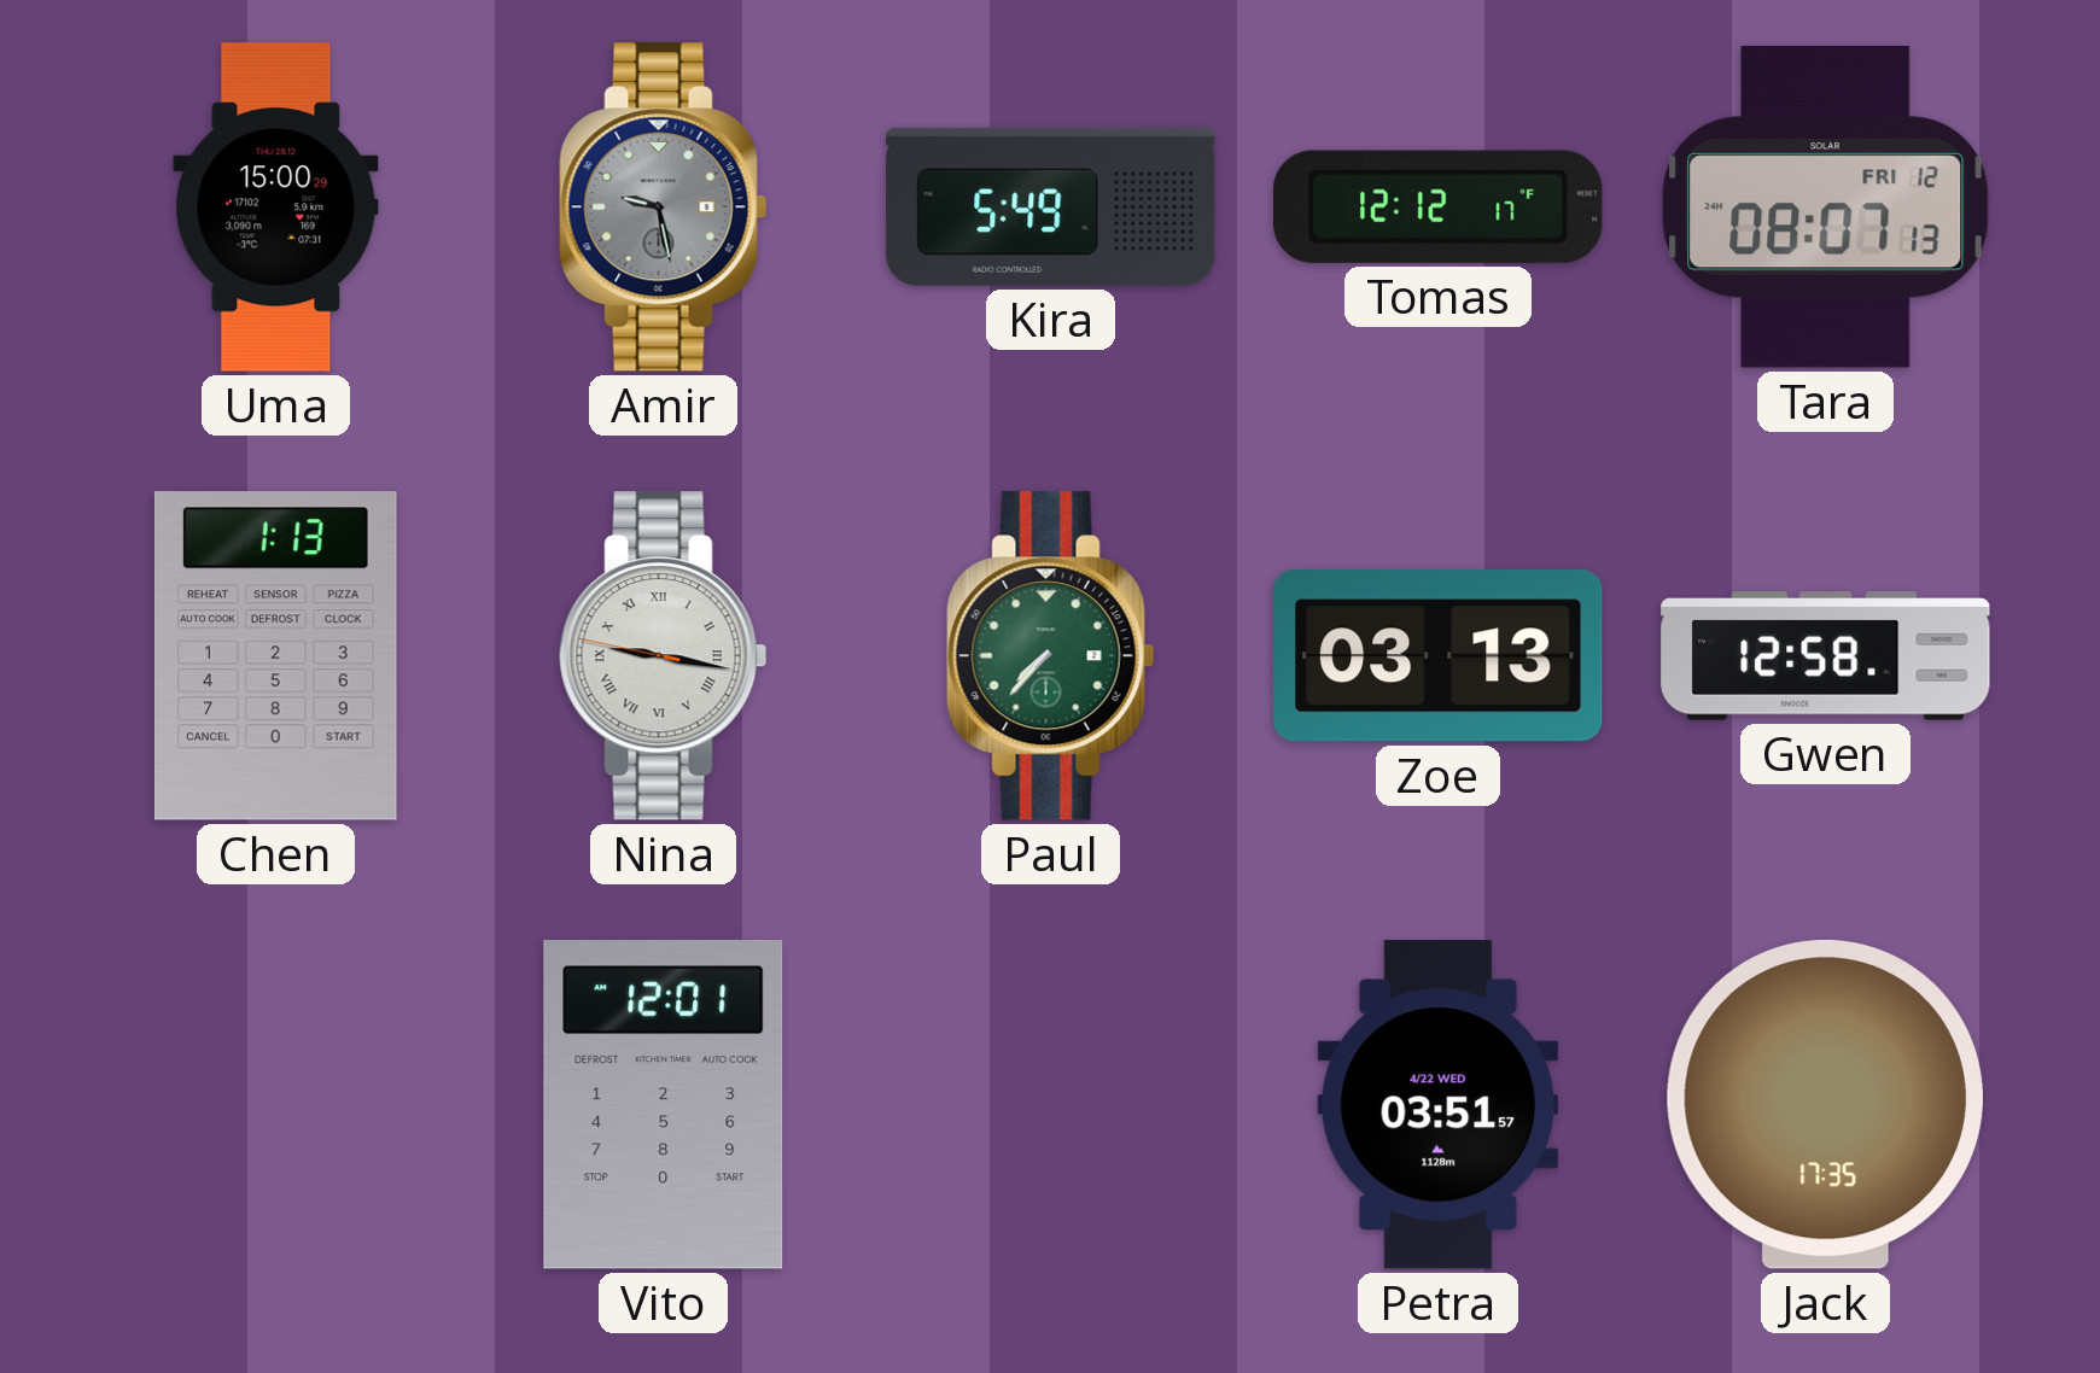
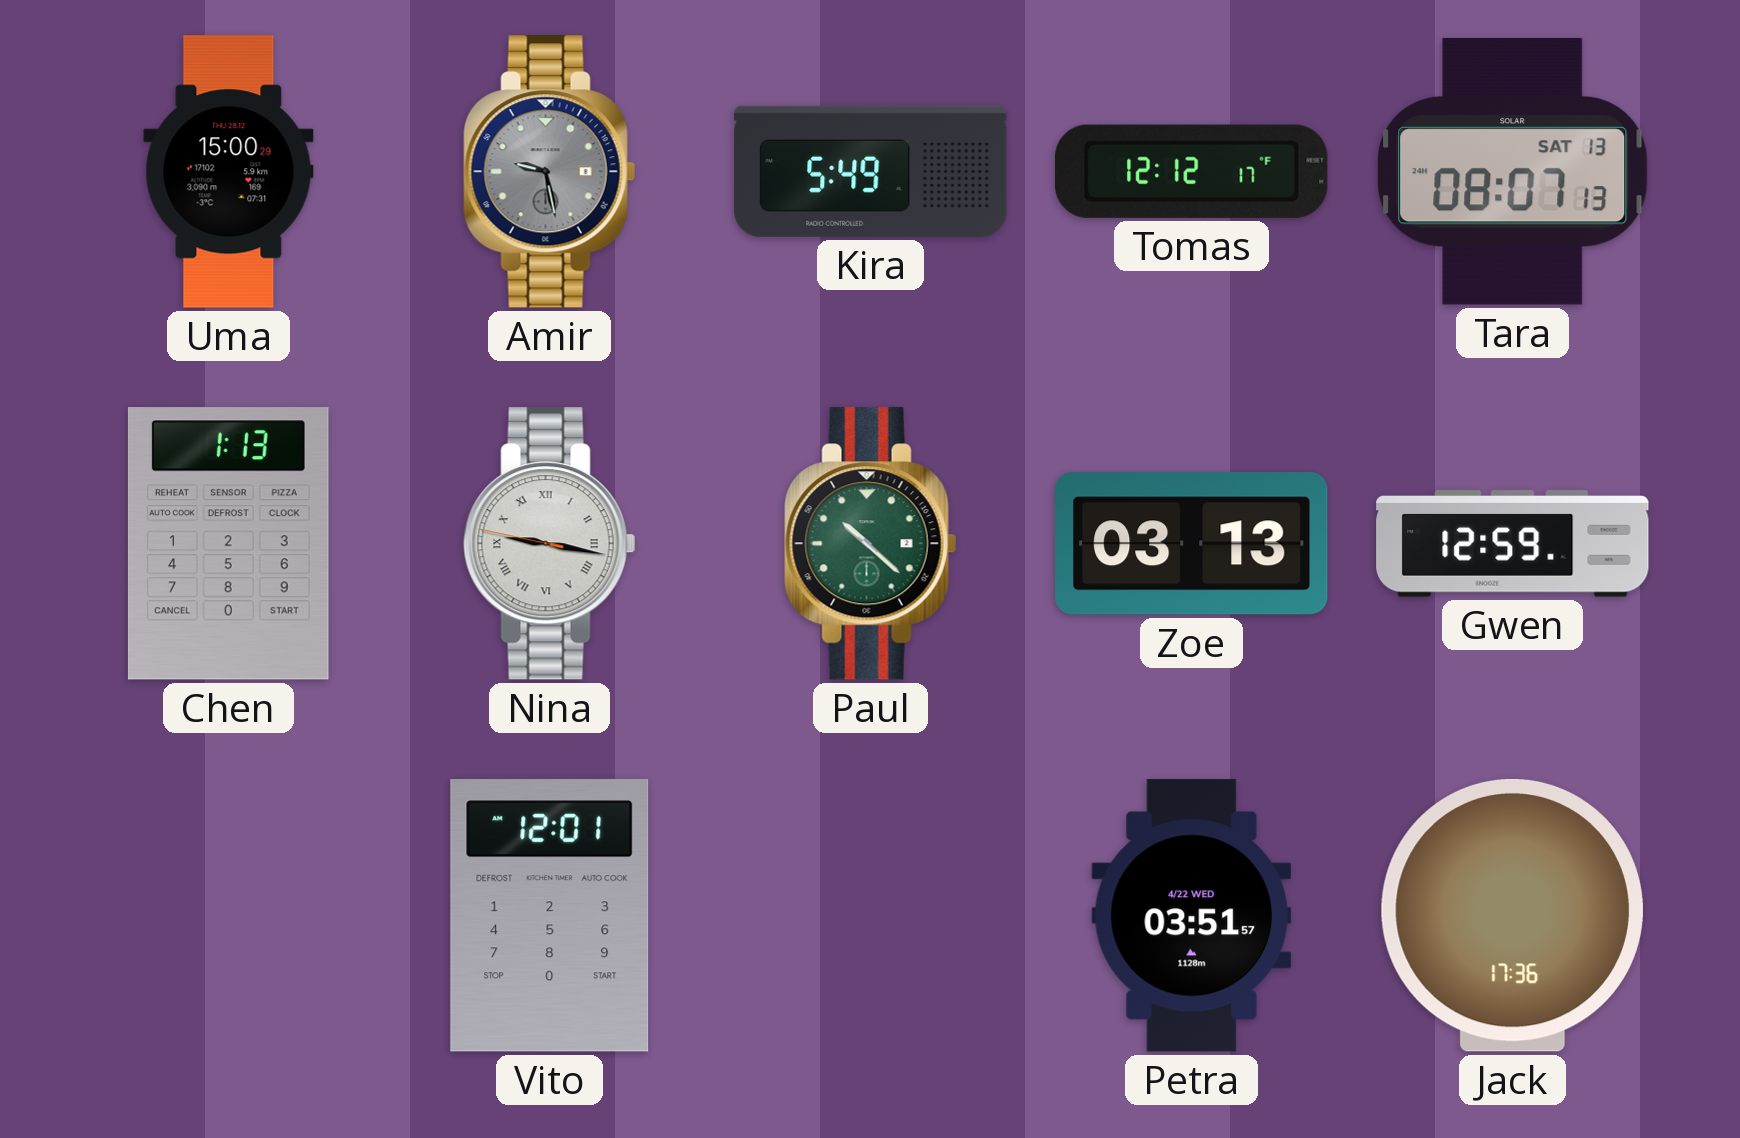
Tara date: FRI 12 -> SAT 13 (1513, 171)
Paul: 7:37 -> 10:22 (871, 544)
Gwen: 12:58 -> 12:59 (1513, 544)
Jack: 17:35 -> 17:36 (1512, 915)
